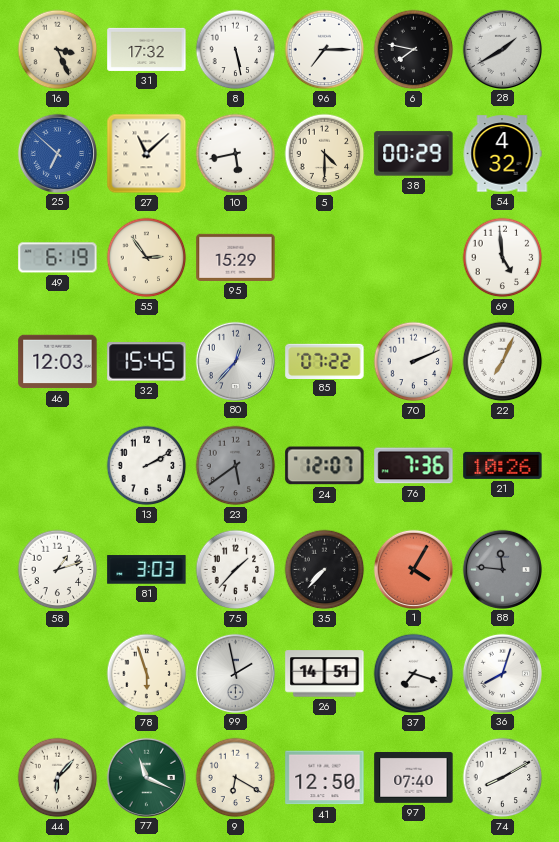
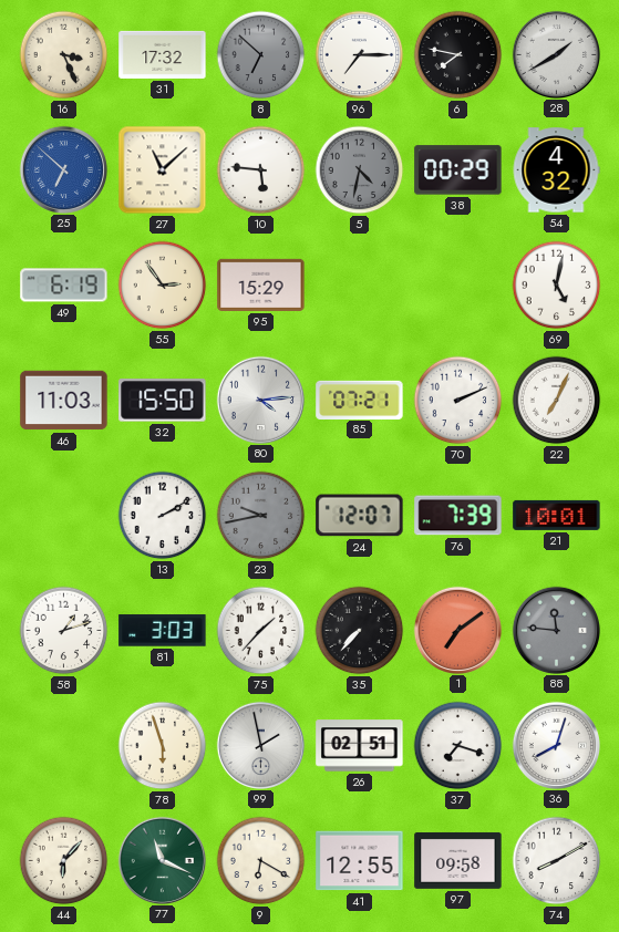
8: 5:28 -> 6:52 (261, 55)
8 dial: white -> grey (261, 55)
10: 5:43 -> 5:46 (261, 170)
5: 4:30 -> 4:32 (360, 170)
5 dial: cream -> grey (360, 170)
69: 4:59 -> 5:02 (557, 286)
46: 12:03 -> 11:03 (64, 401)
32: 15:45 -> 15:50 (163, 401)
80: 12:37 -> 4:14 (260, 400)
85: 07:22 -> 07:21 (360, 400)
23: 5:39 -> 9:43 (261, 516)
76: 7:36 -> 7:39 (458, 516)
21: 10:26 -> 10:01 (557, 515)
1: 4:05 -> 7:09 (457, 630)
26: 14:51 -> 02:51 (360, 746)
41: 12:50 -> 12:55 (360, 861)
97: 07:40 -> 09:58 (458, 860)
